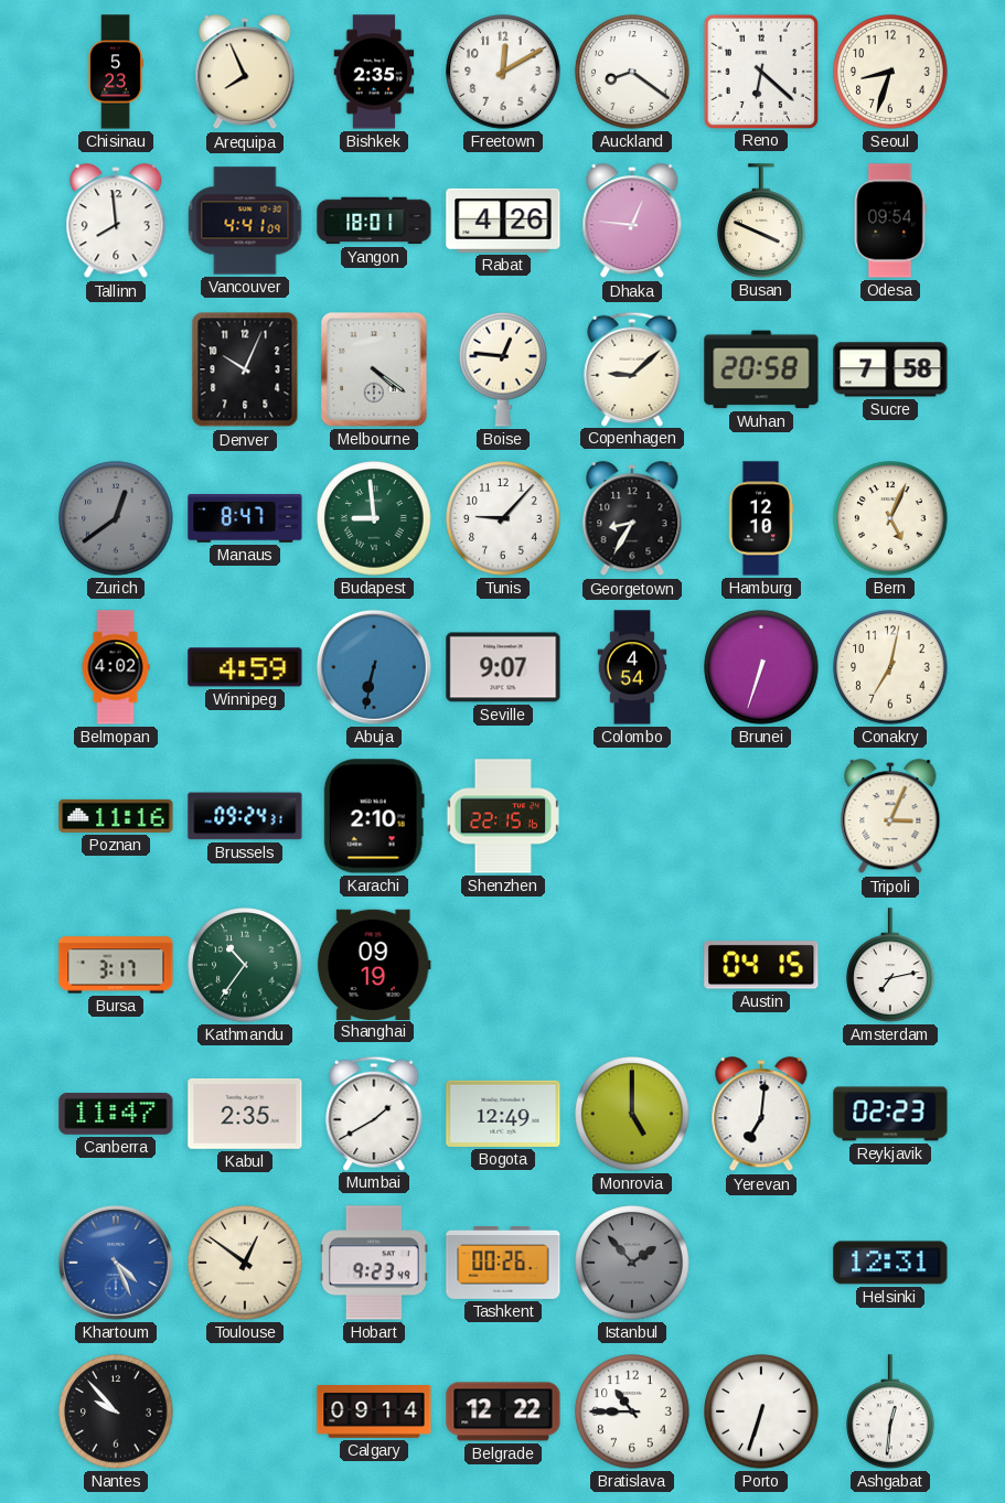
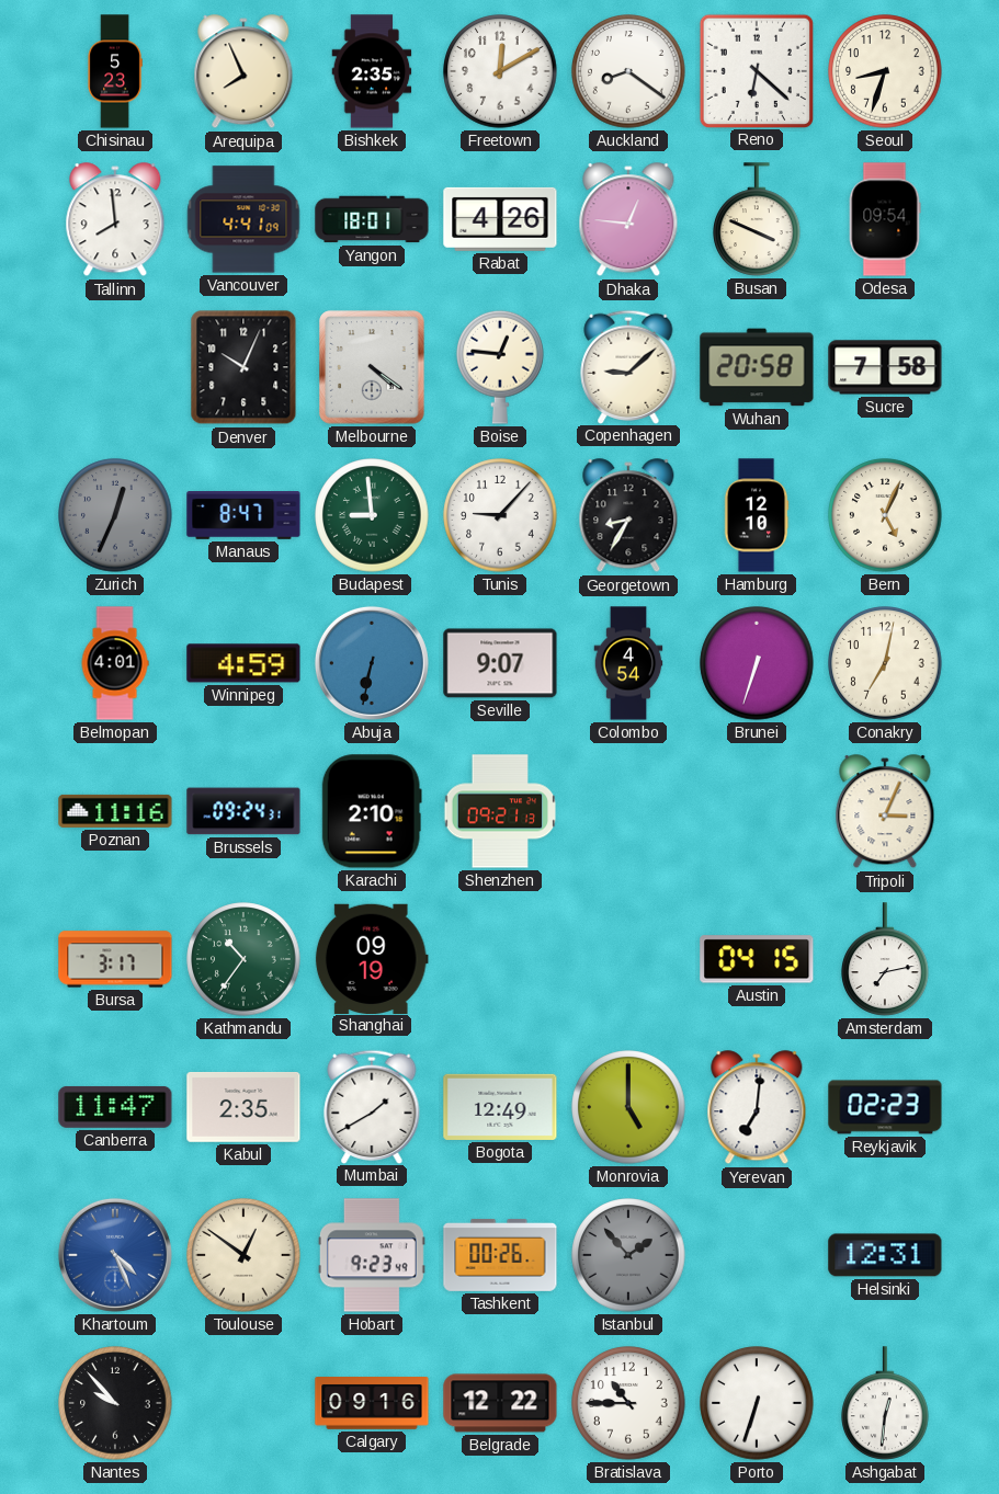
Zurich: 12:39 -> 12:34 (115, 515)
Belmopan: 4:02 -> 4:01 (115, 663)
Shenzhen: 22:15 -> 09:21 (500, 811)
Calgary: 09:14 -> 09:16 (372, 1404)
